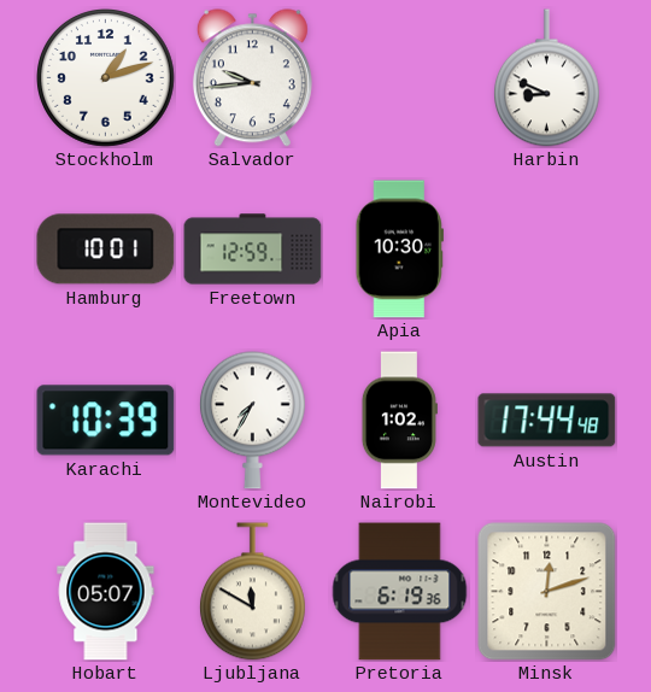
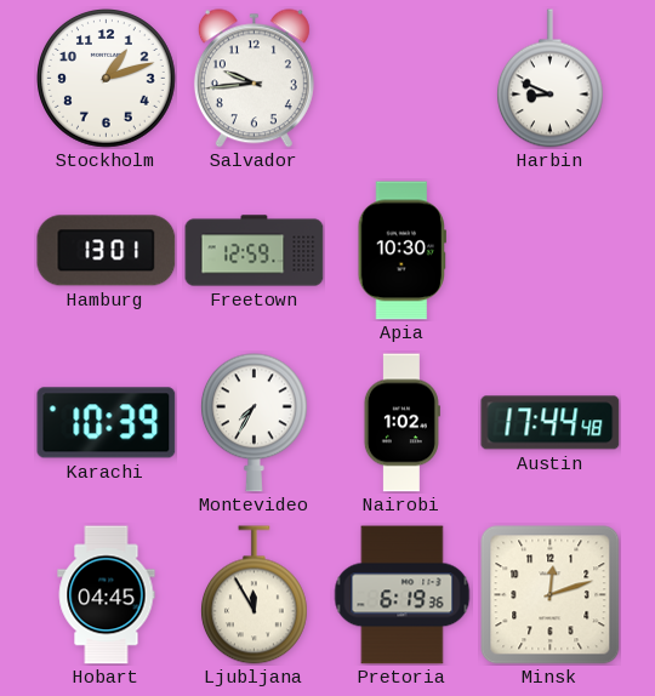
Hamburg: 10:01 -> 13:01 (107, 251)
Hobart: 05:07 -> 04:45 (107, 595)
Ljubljana: 11:50 -> 11:55 (254, 595)
